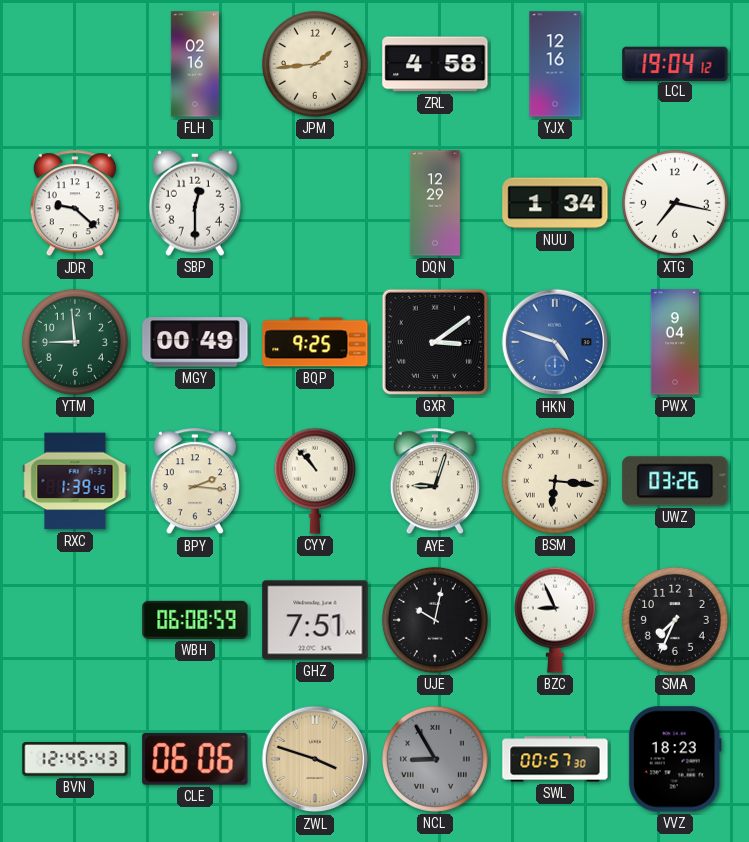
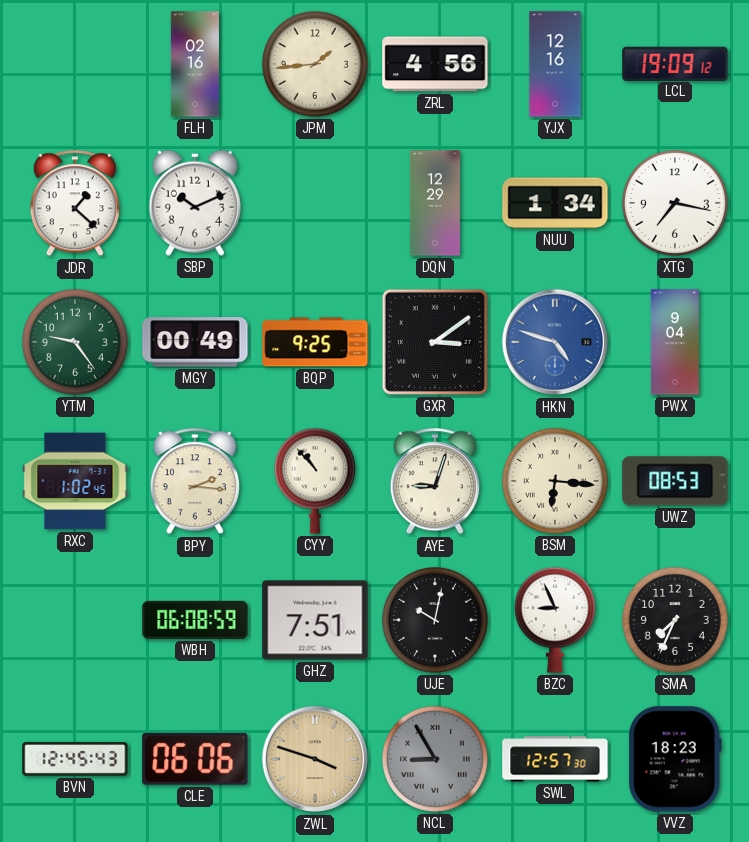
ZRL: 4:58 -> 4:56 (435, 64)
LCL: 19:04 -> 19:09 (675, 63)
JDR: 9:22 -> 1:22 (75, 204)
SBP: 12:30 -> 10:11 (195, 203)
YTM: 8:59 -> 9:24 (75, 342)
RXC: 1:39 -> 1:02 (75, 481)
UWZ: 03:26 -> 08:53 (675, 481)
SWL: 00:57 -> 12:57 (555, 759)
